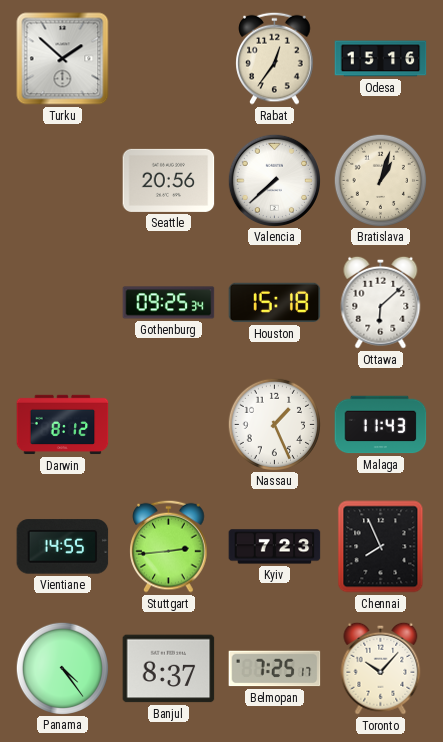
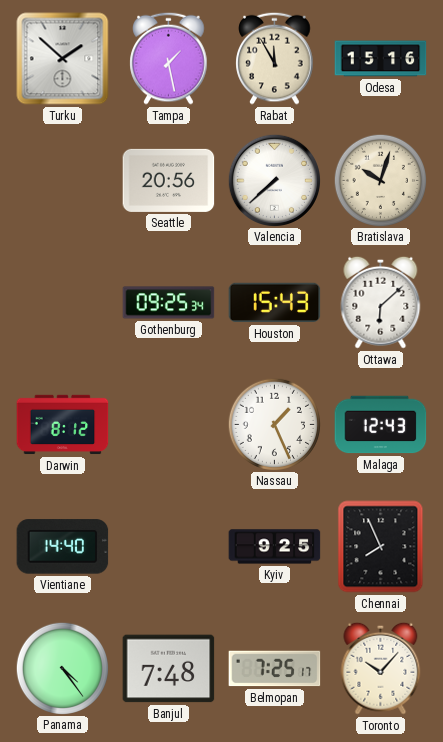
Tampa: none -> 1:28 (169, 58)
Rabat: 12:36 -> 11:55 (275, 58)
Bratislava: 1:03 -> 10:03 (380, 180)
Houston: 15:18 -> 15:43 (275, 303)
Malaga: 11:43 -> 12:43 (381, 425)
Vientiane: 14:55 -> 14:40 (63, 547)
Stuttgart: 2:44 -> none (169, 546)
Kyiv: 7:23 -> 9:25 (275, 547)
Banjul: 8:37 -> 7:48 (169, 669)
